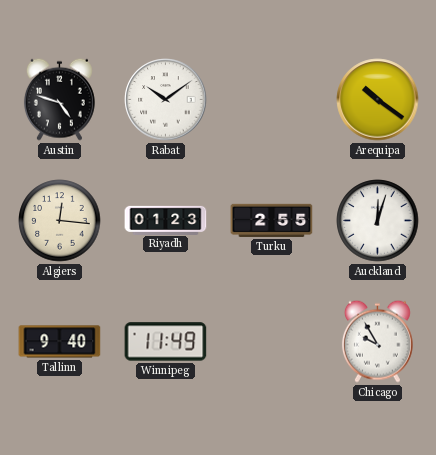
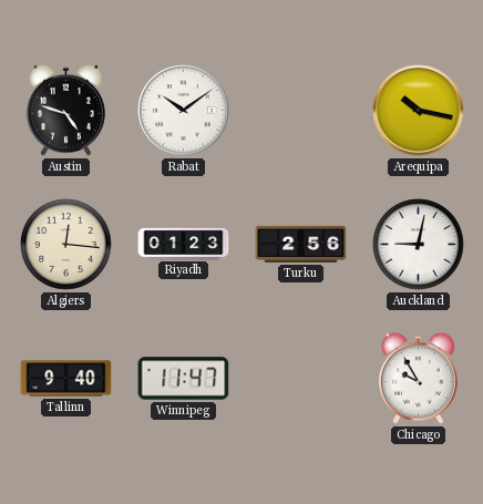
Arequipa: 10:21 -> 10:17 (419, 111)
Turku: 2:55 -> 2:56 (301, 244)
Auckland: 12:03 -> 9:02 (419, 245)
Winnipeg: 11:49 -> 11:47 (184, 379)
